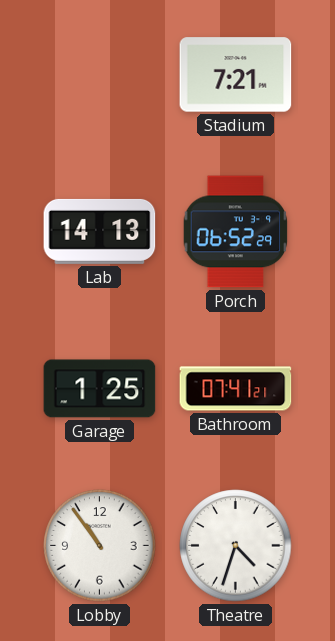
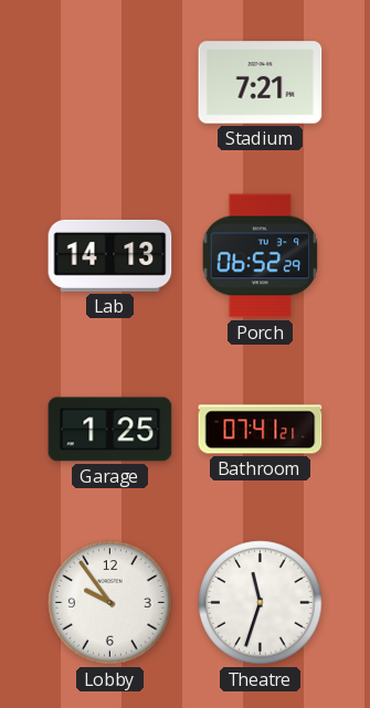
Lobby: 10:54 -> 9:54 (110, 603)
Theatre: 4:33 -> 11:33 (261, 603)
